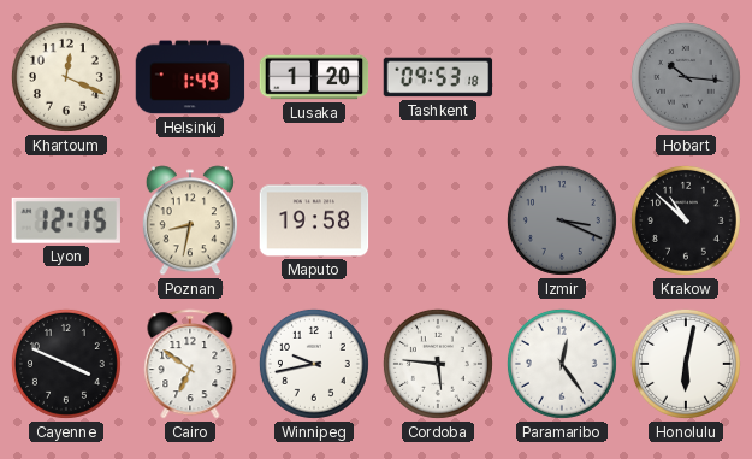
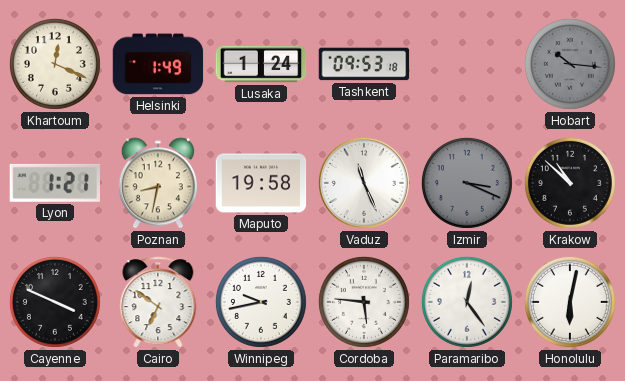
Lusaka: 1:20 -> 1:24 (261, 64)
Lyon: 12:15 -> 1:21 (54, 183)
Vaduz: none -> 11:26 (364, 183)
